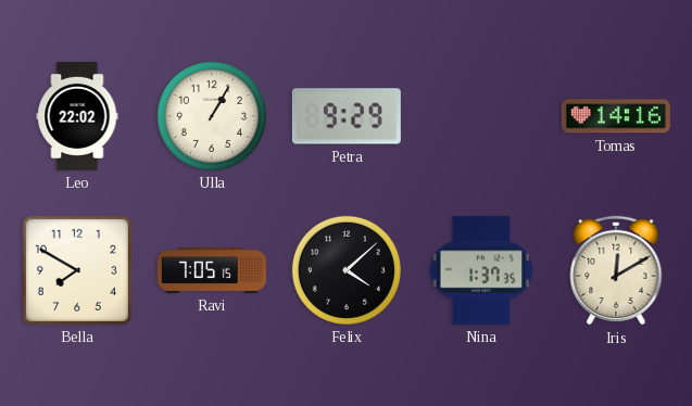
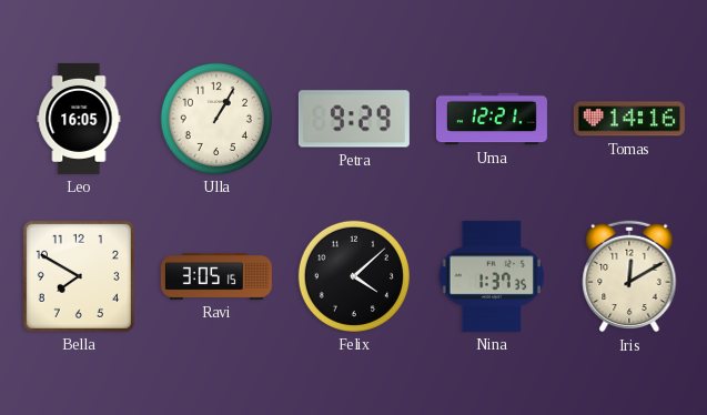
Leo: 22:02 -> 16:05 (79, 119)
Uma: none -> 12:21 (492, 119)
Ravi: 7:05 -> 3:05 (216, 276)
